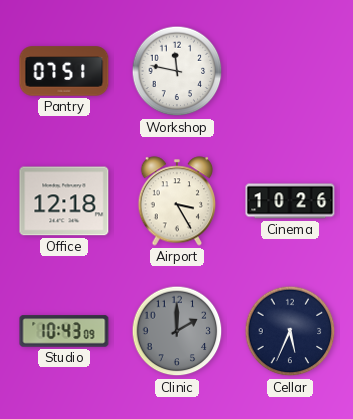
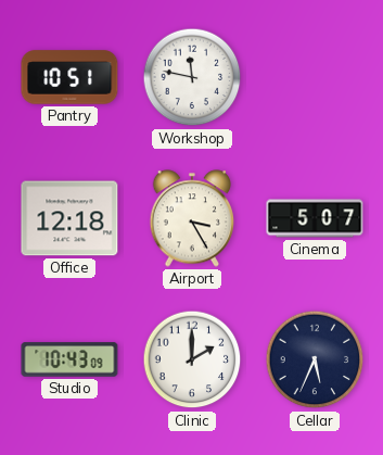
Pantry: 07:51 -> 10:51 (69, 77)
Cinema: 10:26 -> 5:07 (315, 218)
Clinic dial: grey -> white (192, 359)
